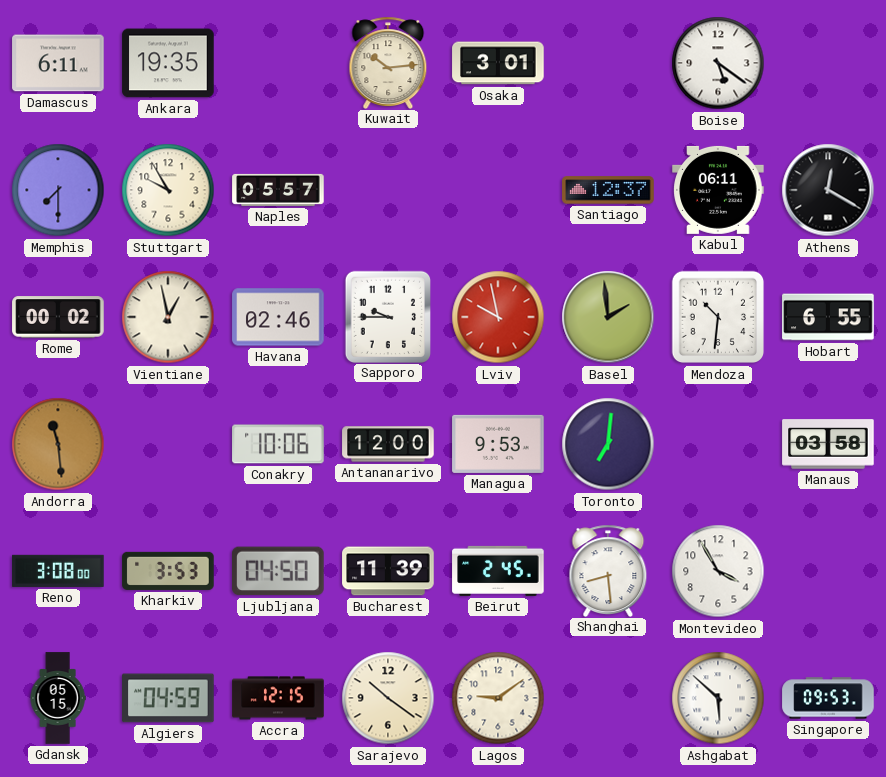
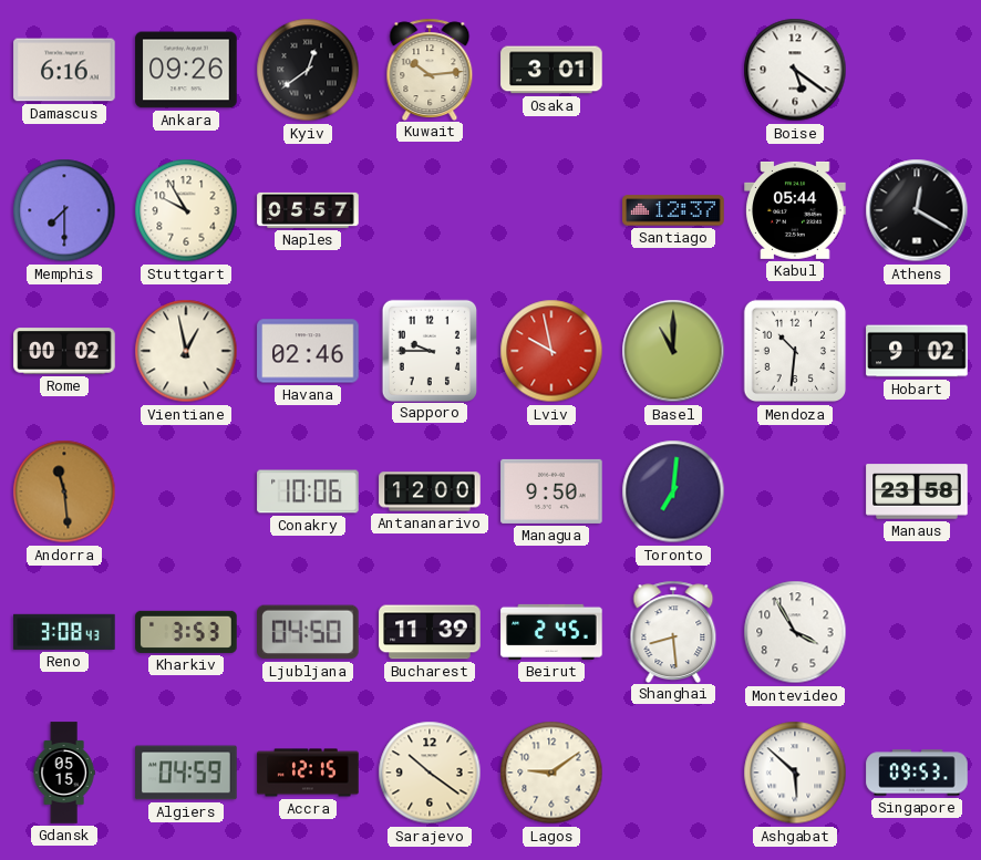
Damascus: 6:11 -> 6:16 (64, 70)
Ankara: 19:35 -> 09:26 (186, 70)
Kyiv: none -> 12:39 (308, 70)
Kabul: 06:11 -> 05:44 (795, 210)
Basel: 1:59 -> 11:00 (673, 351)
Hobart: 6:55 -> 9:02 (917, 351)
Managua: 9:53 -> 9:50 (551, 491)
Manaus: 03:58 -> 23:58 (917, 491)
Reno: 3:08:00 -> 3:08:43 (64, 632)
